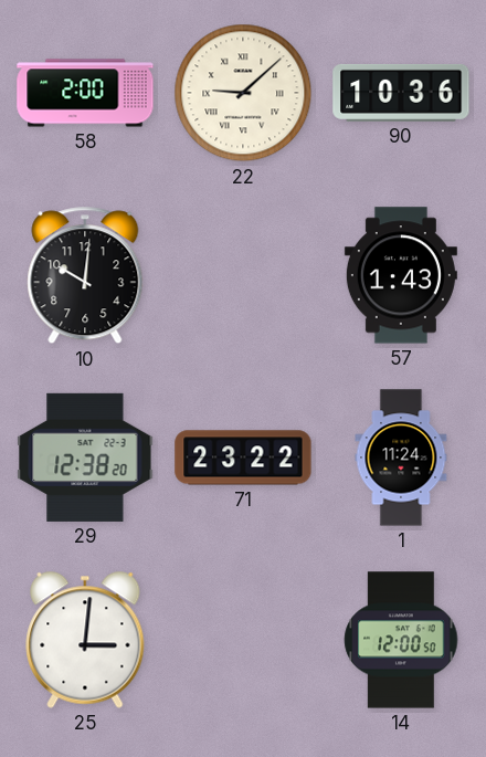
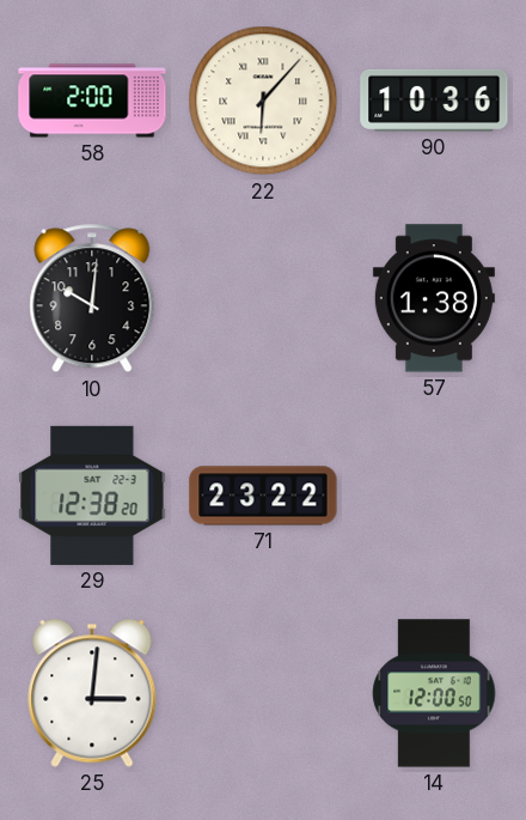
22: 9:08 -> 6:07 (263, 101)
57: 1:43 -> 1:38 (434, 298)
1: 11:24 -> none (401, 458)
